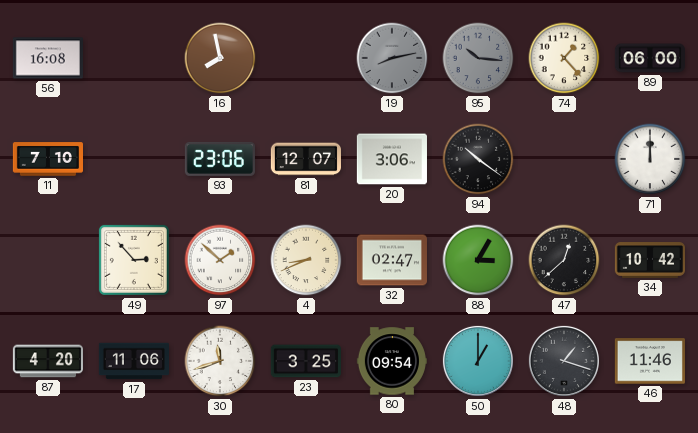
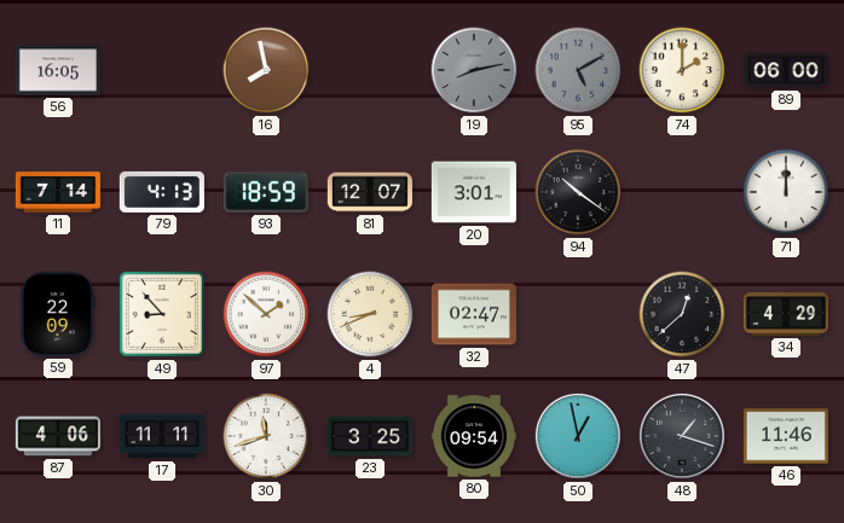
56: 16:08 -> 16:05 (58, 70)
95: 10:16 -> 5:10 (578, 70)
74: 1:23 -> 2:00 (682, 70)
11: 7:10 -> 7:14 (57, 192)
79: none -> 4:13 (162, 192)
93: 23:06 -> 18:59 (266, 192)
20: 3:06 -> 3:01 (474, 192)
59: none -> 22:09 (58, 314)
49: 2:53 -> 8:53 (162, 314)
88: 3:05 -> none (478, 260)
34: 10:42 -> 4:29 (785, 314)
87: 4:20 -> 4:06 (57, 436)
17: 11:06 -> 11:11 (161, 436)
50: 1:00 -> 12:58 (578, 436)
